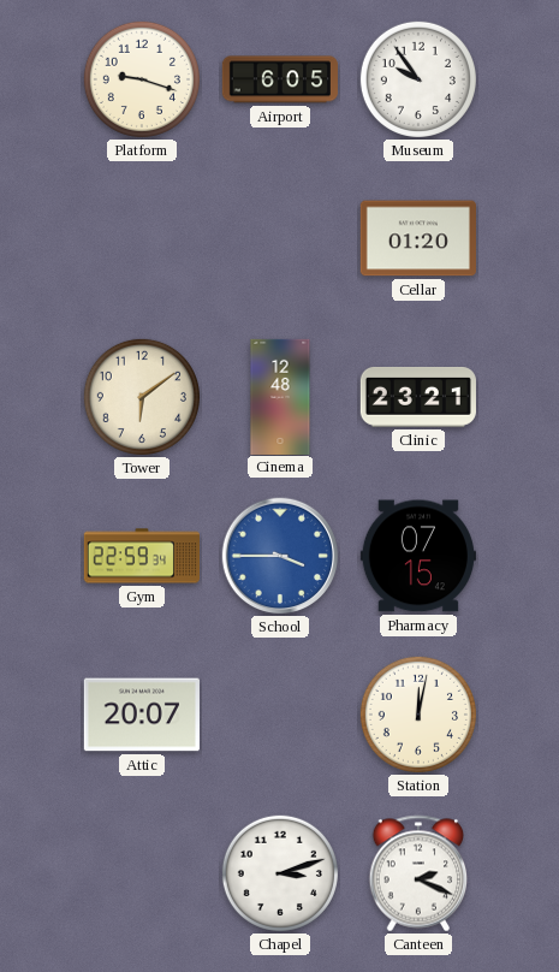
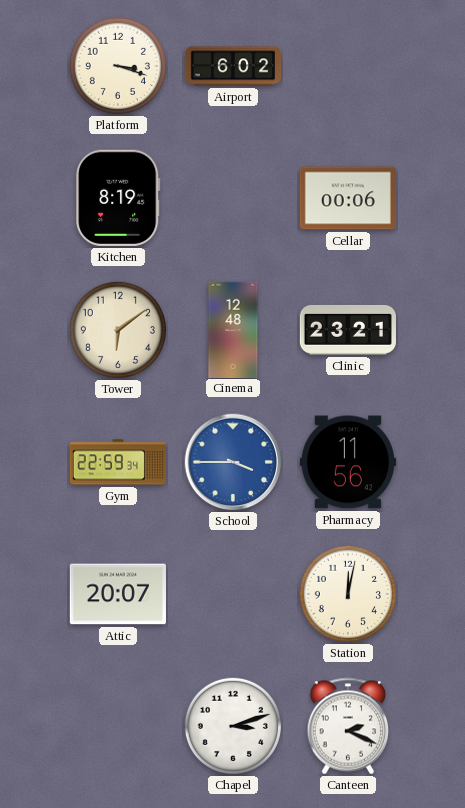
Platform: 9:18 -> 3:18 (118, 66)
Airport: 6:05 -> 6:02 (233, 66)
Museum: 9:54 -> none (418, 79)
Kitchen: none -> 8:19 (118, 198)
Cellar: 01:20 -> 00:06 (348, 198)
Pharmacy: 07:15 -> 11:56 (348, 462)
